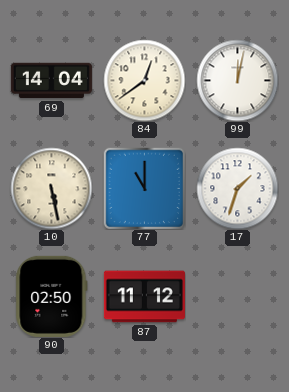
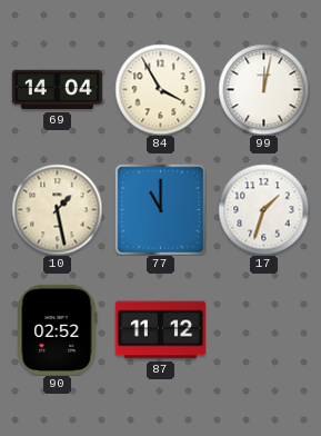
84: 12:39 -> 3:55 (160, 89)
10: 5:28 -> 1:28 (57, 209)
90: 02:50 -> 02:52 (58, 329)
